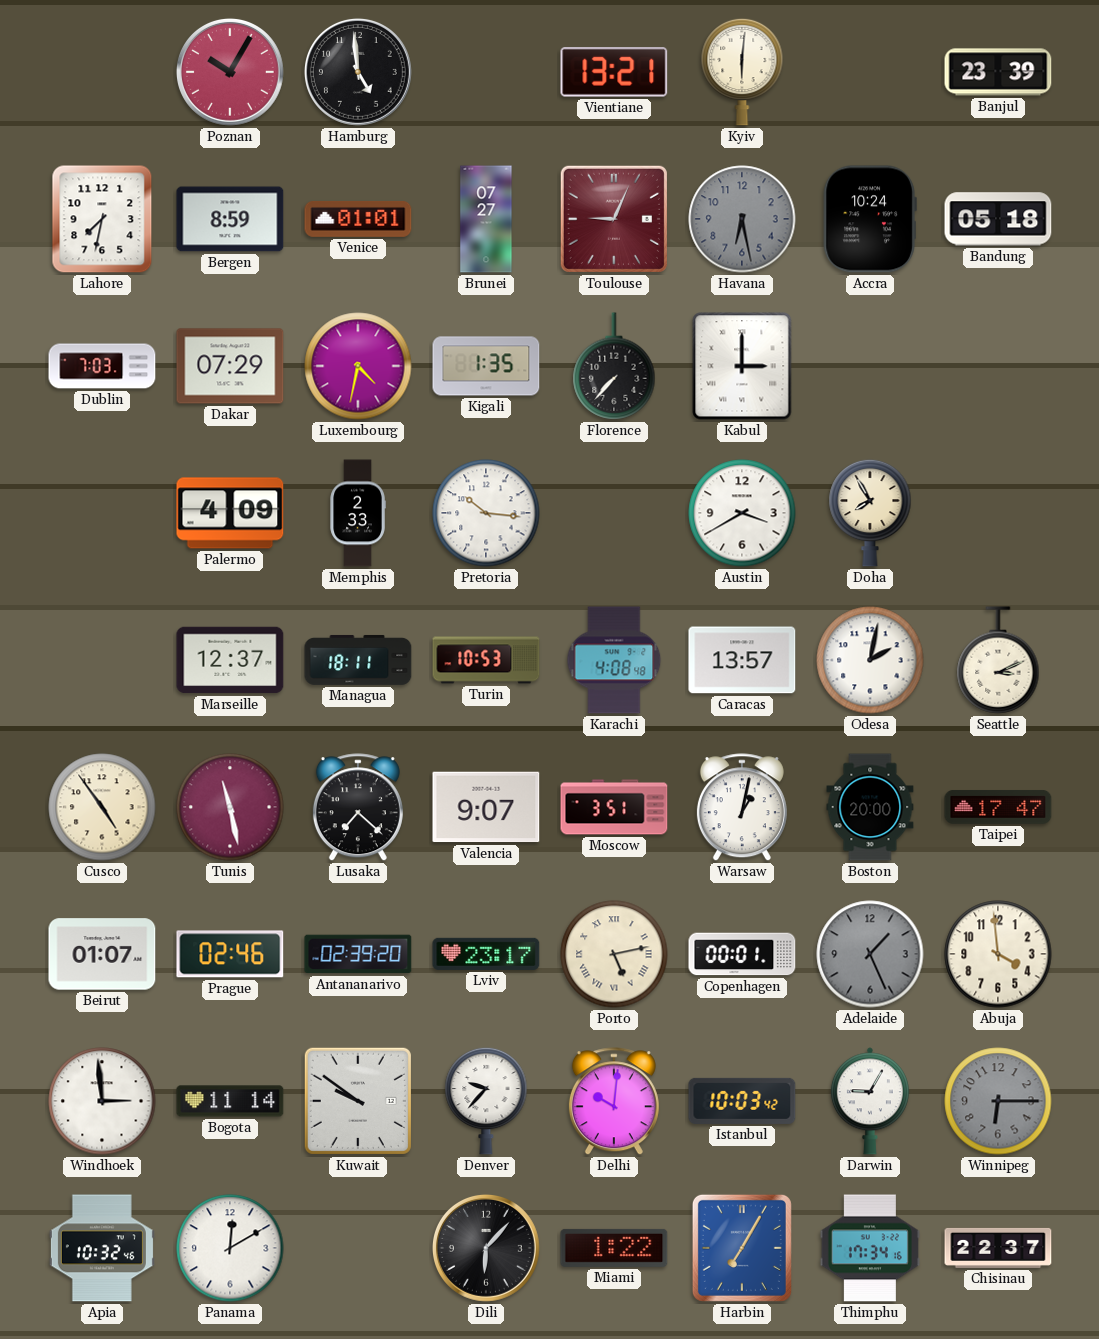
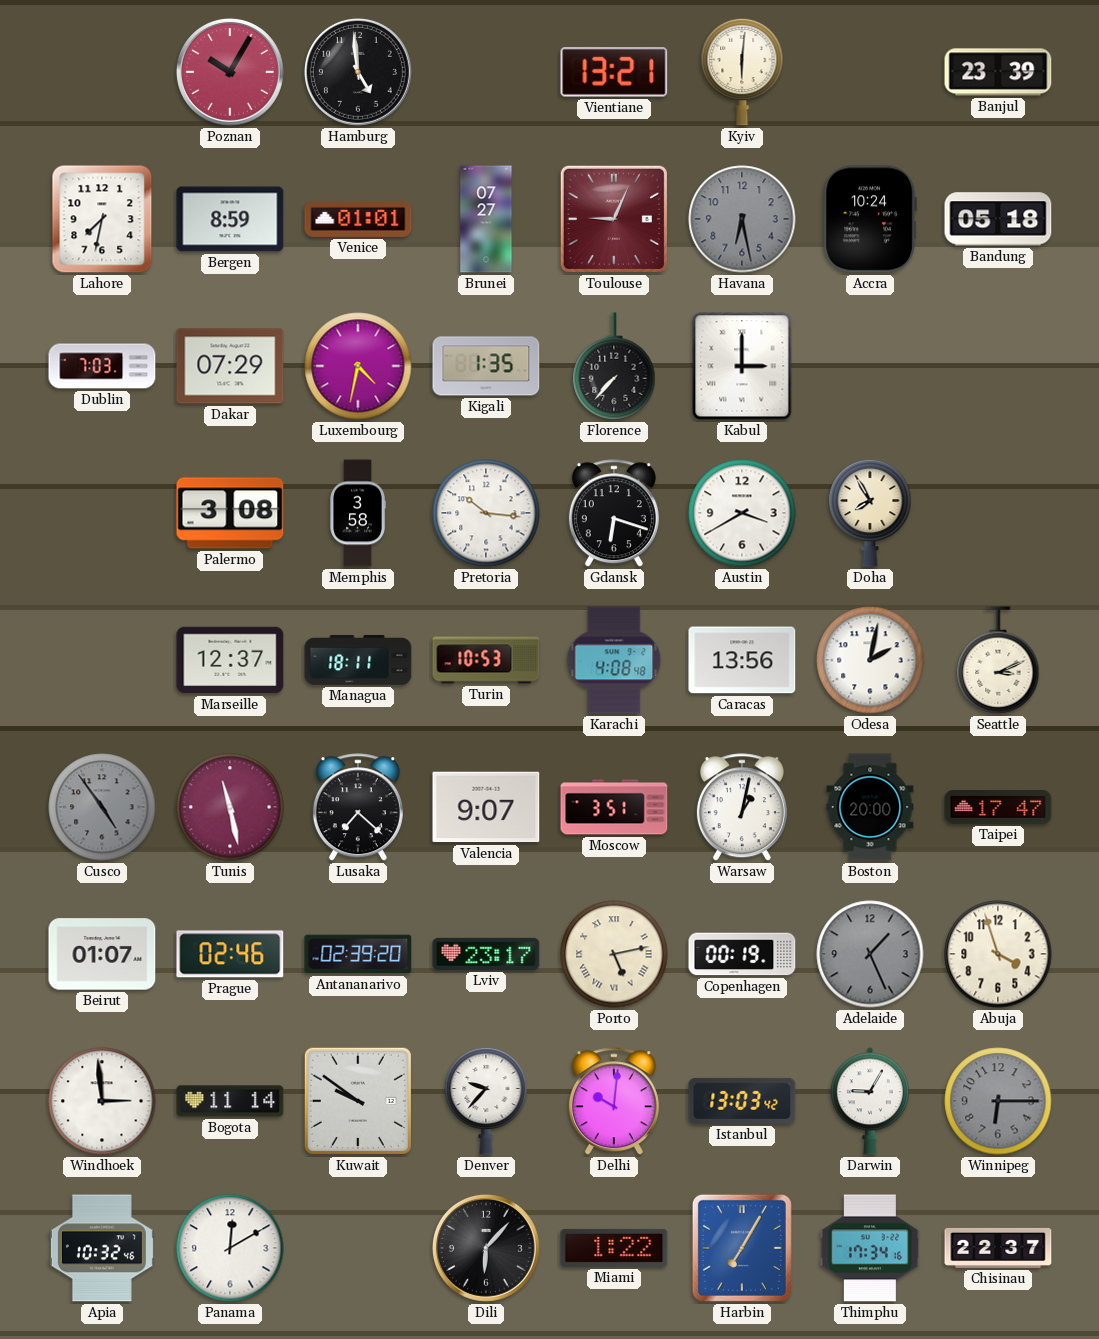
Palermo: 4:09 -> 3:08 (230, 513)
Memphis: 2:33 -> 3:58 (358, 513)
Gdansk: none -> 6:18 (614, 514)
Caracas: 13:57 -> 13:56 (742, 660)
Cusco dial: cream -> grey (102, 807)
Copenhagen: 00:01 -> 00:19 (742, 954)
Abuja: 3:59 -> 3:57 (998, 954)
Istanbul: 10:03 -> 13:03 (742, 1101)
